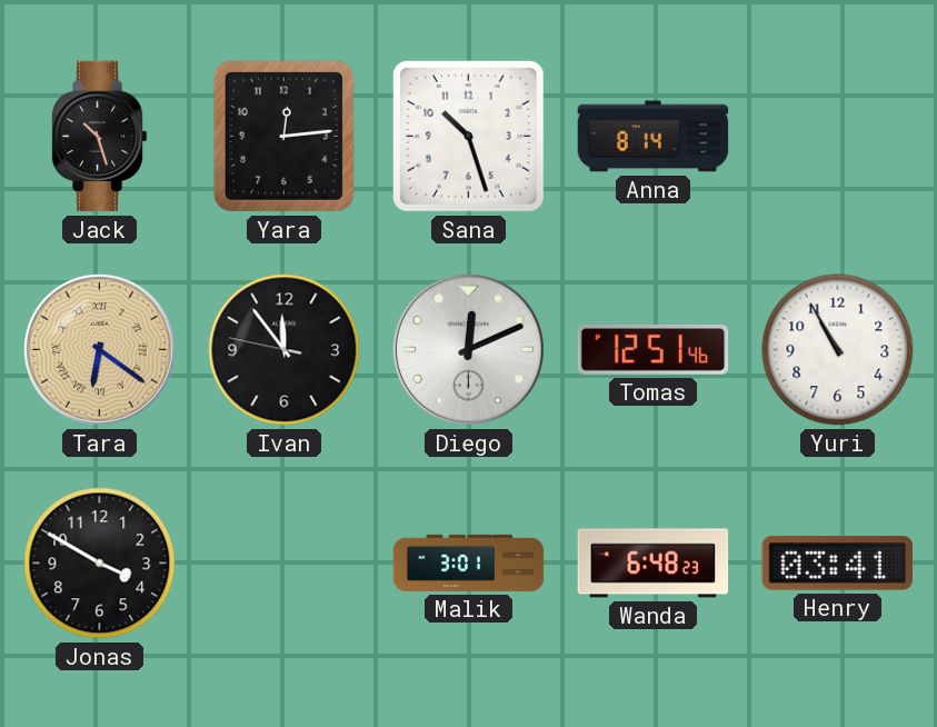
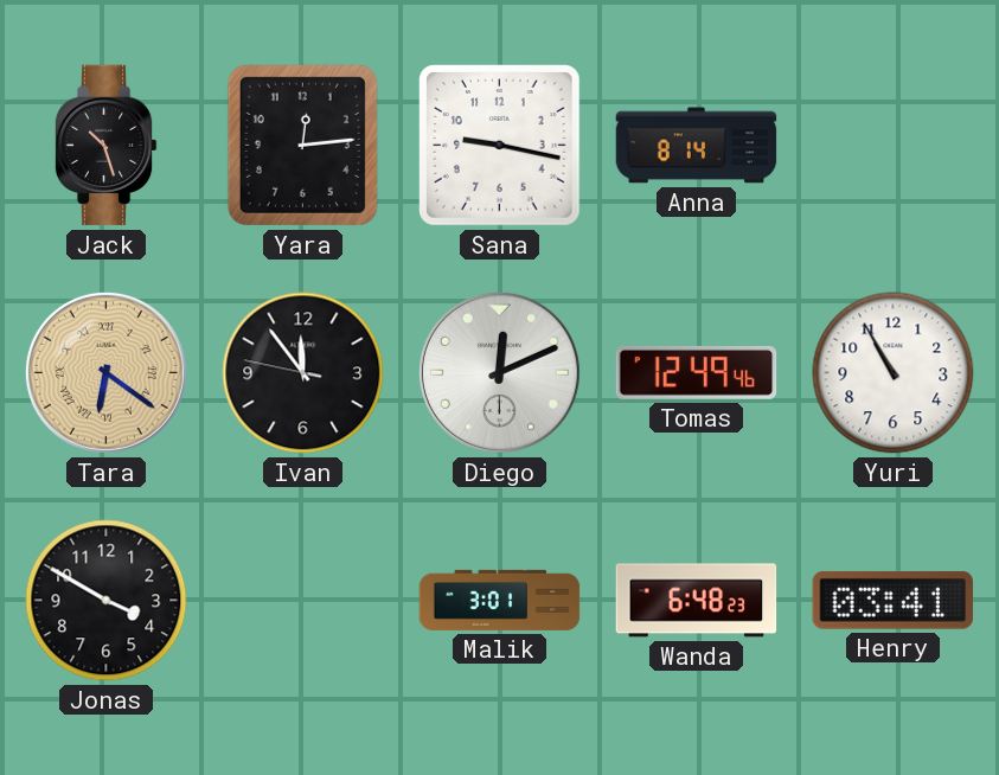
Sana: 10:27 -> 9:17 (500, 146)
Tomas: 12:51 -> 12:49 (697, 373)
